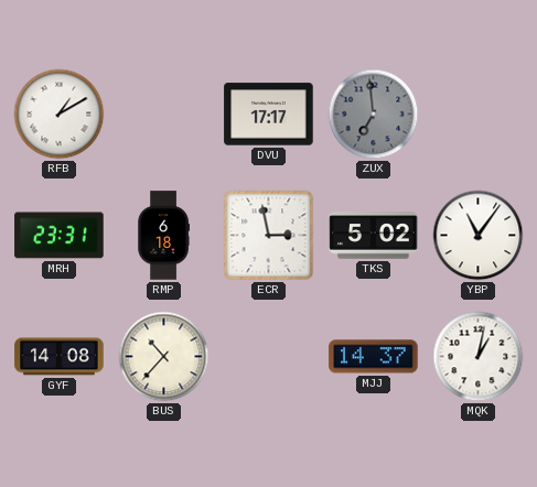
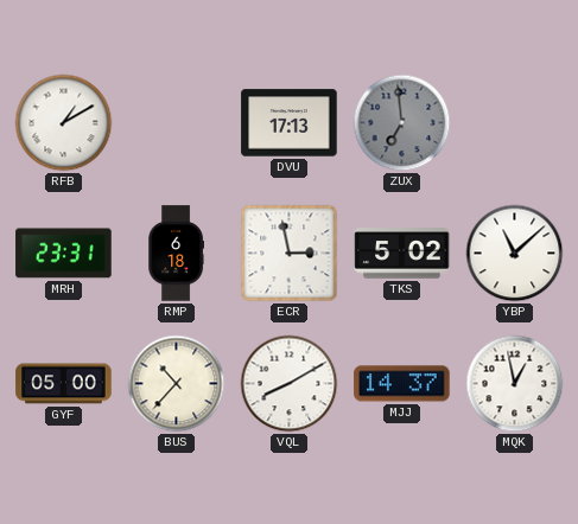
DVU: 17:17 -> 17:13 (290, 123)
YBP: 11:06 -> 11:08 (515, 254)
GYF: 14:08 -> 05:00 (64, 384)
VQL: none -> 8:10 (290, 384)
MQK: 1:02 -> 12:58 (515, 384)
